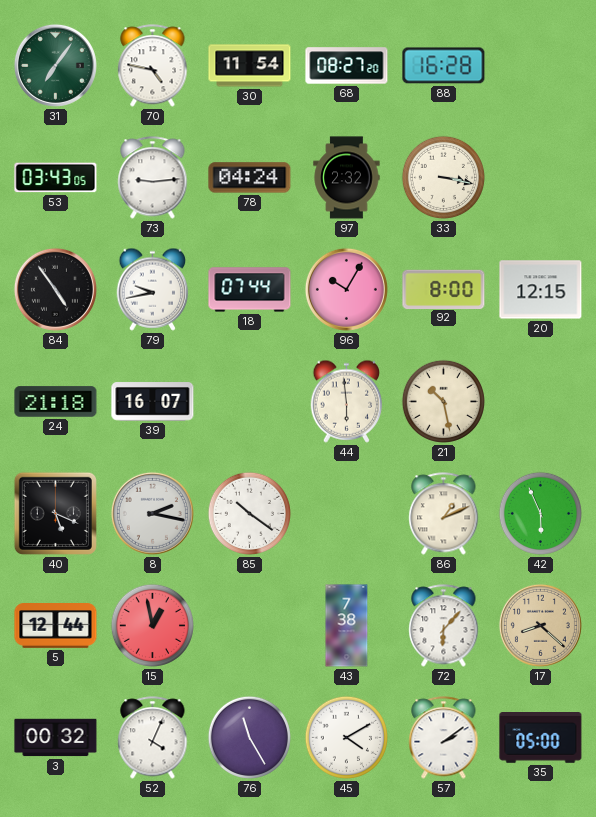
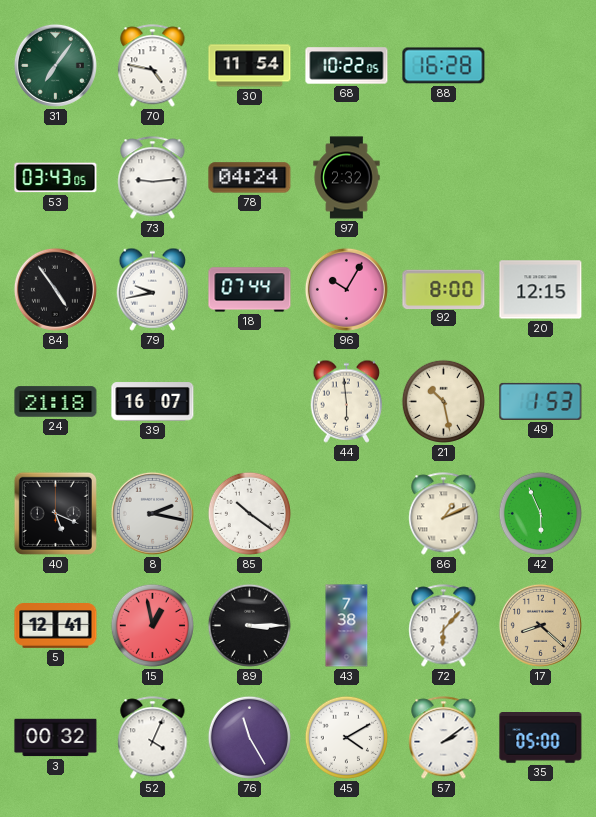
68: 08:27 -> 10:22 (347, 66)
33: 3:17 -> none (443, 177)
49: none -> 1:53 (541, 401)
5: 12:44 -> 12:41 (56, 626)
89: none -> 3:15 (249, 625)
